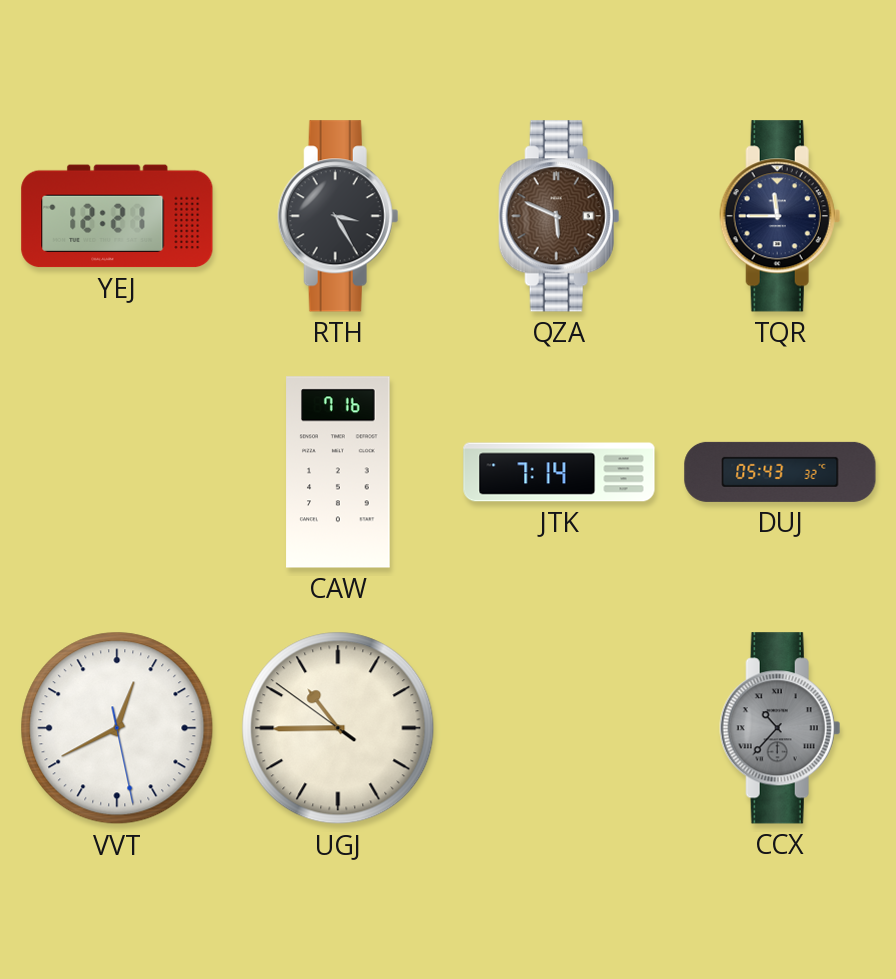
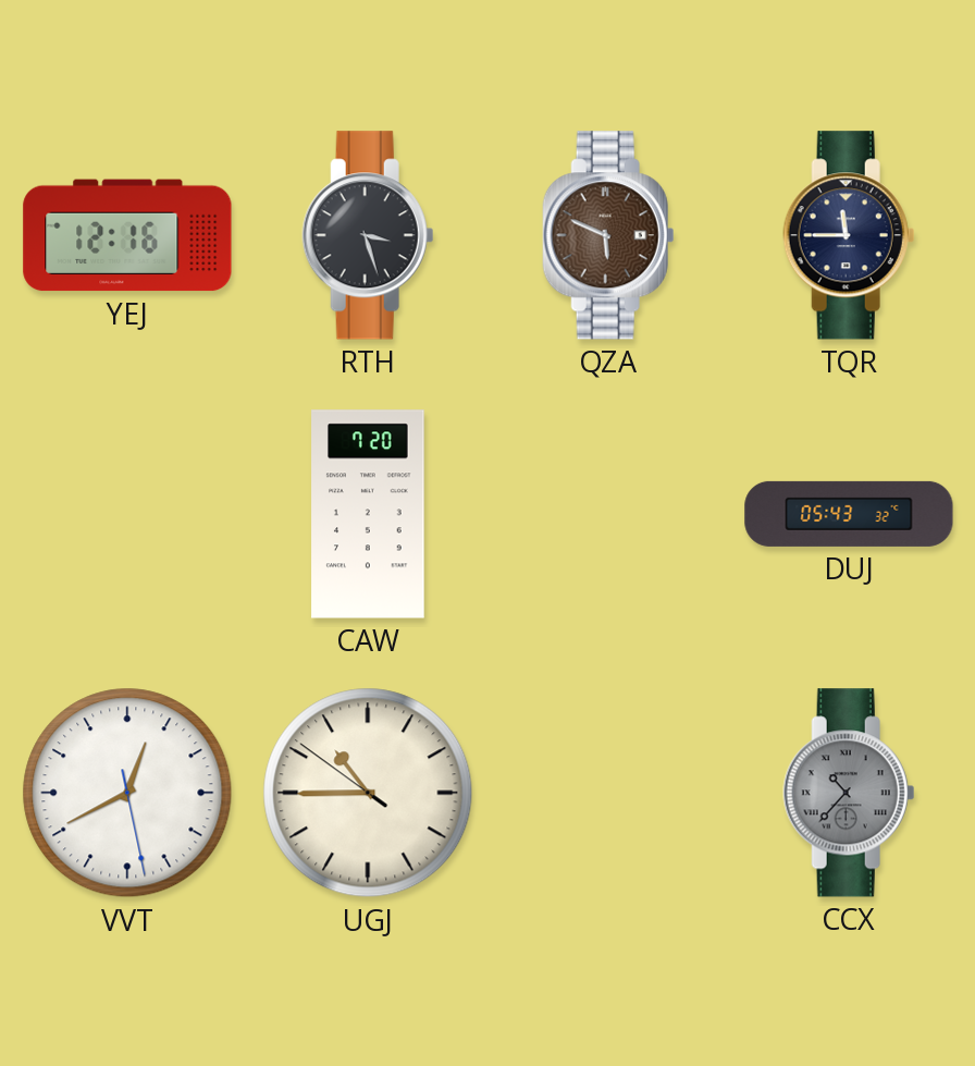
YEJ: 12:21 -> 12:16 (127, 235)
RTH: 3:25 -> 3:27 (368, 235)
CAW: 7:16 -> 7:20 (368, 514)
JTK: 7:14 -> none (559, 472)
